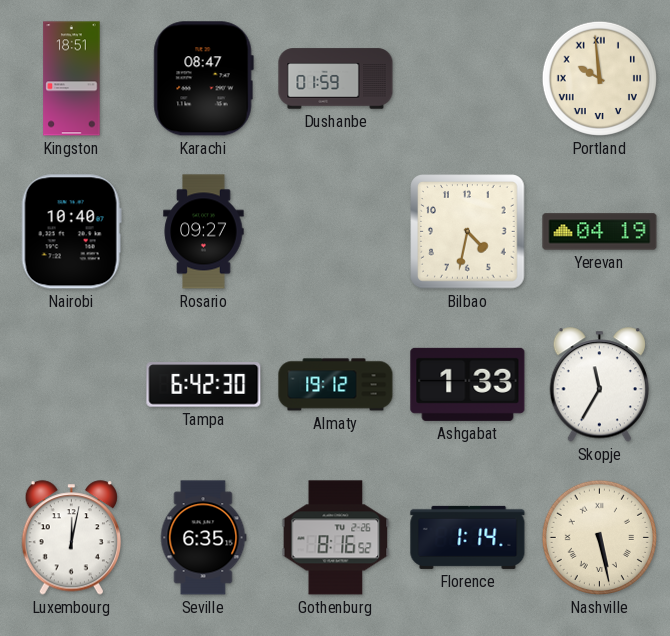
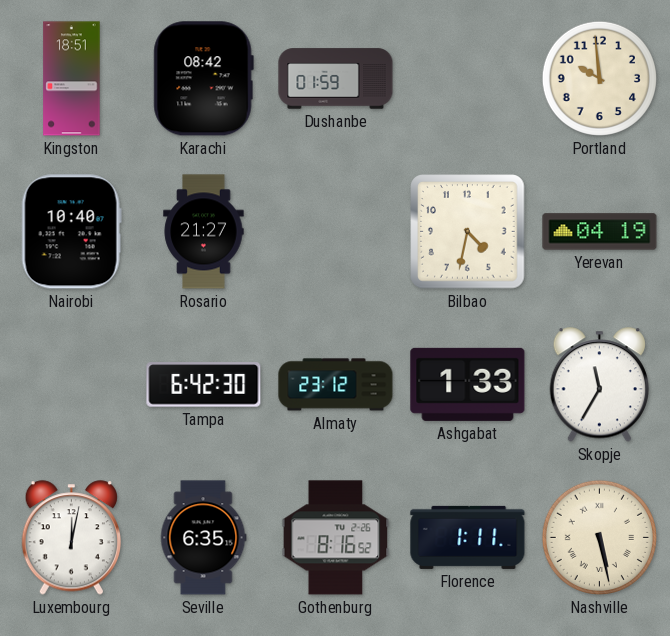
Karachi: 08:47 -> 08:42 (203, 79)
Portland numerals: Roman -> Arabic (599, 78)
Rosario: 09:27 -> 21:27 (204, 232)
Almaty: 19:12 -> 23:12 (336, 385)
Florence: 1:14 -> 1:11 (468, 537)
